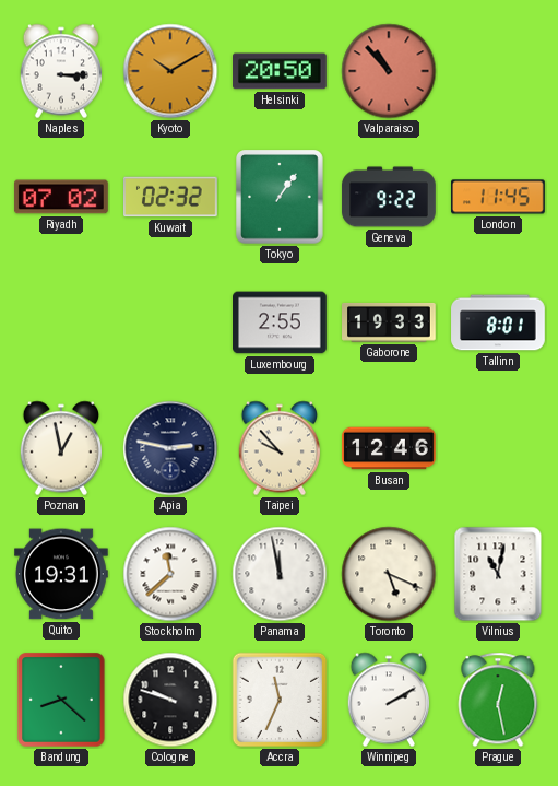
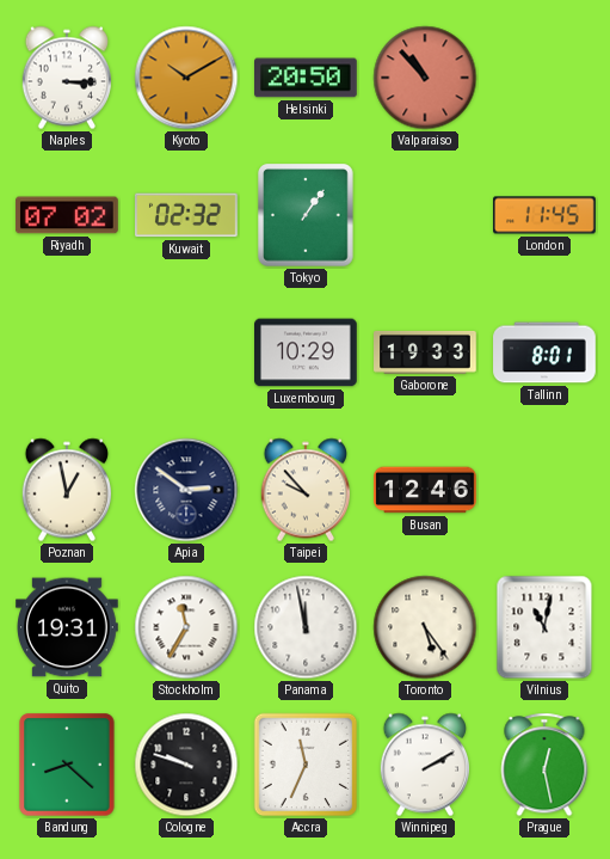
Geneva: 9:22 -> none (389, 197)
Luxembourg: 2:55 -> 10:29 (307, 352)
Apia: 2:47 -> 2:51 (186, 490)
Stockholm: 11:38 -> 11:35 (186, 627)
Toronto: 5:19 -> 5:24 (425, 627)
